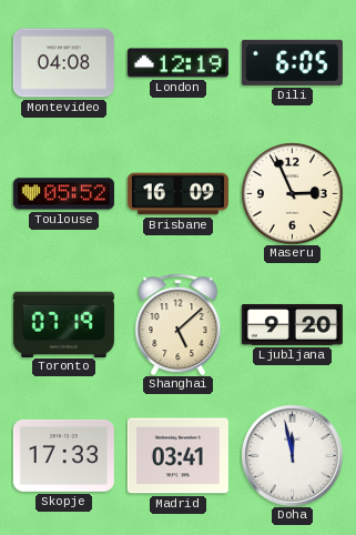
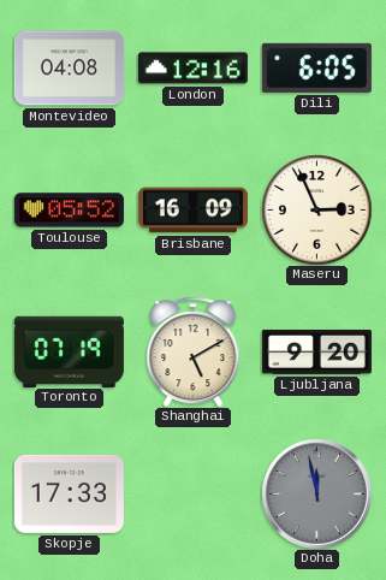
London: 12:19 -> 12:16 (192, 69)
Shanghai: 5:08 -> 5:10 (194, 351)
Madrid: 03:41 -> none (177, 456)
Doha dial: white -> grey (316, 493)
